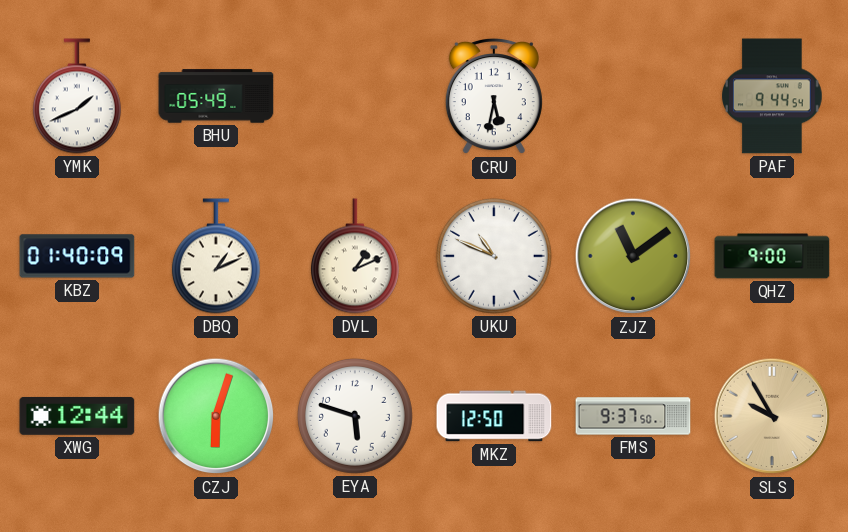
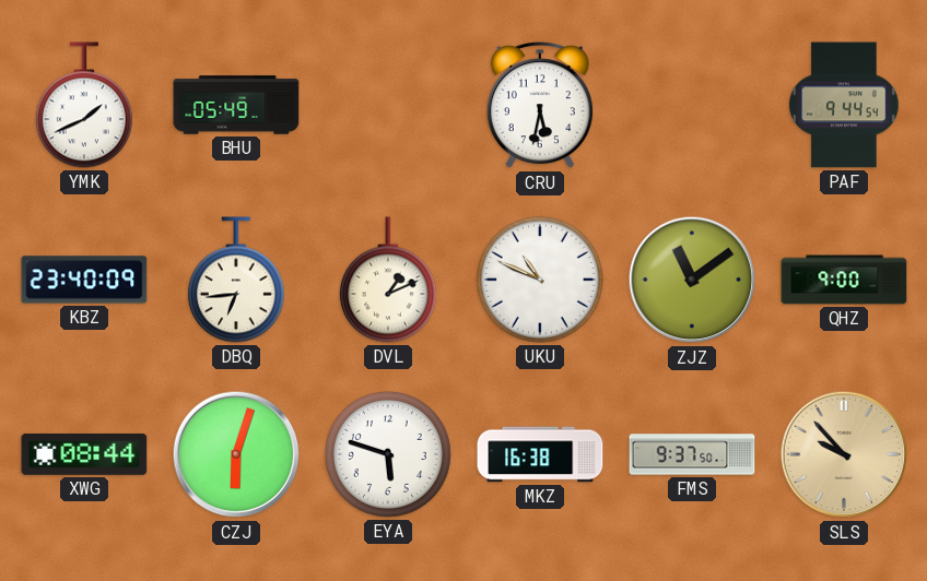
KBZ: 01:40 -> 23:40 (84, 280)
DBQ: 1:11 -> 6:44 (236, 280)
XWG: 12:44 -> 08:44 (84, 454)
MKZ: 12:50 -> 16:38 (540, 454)
SLS: 9:55 -> 9:53 (844, 454)
